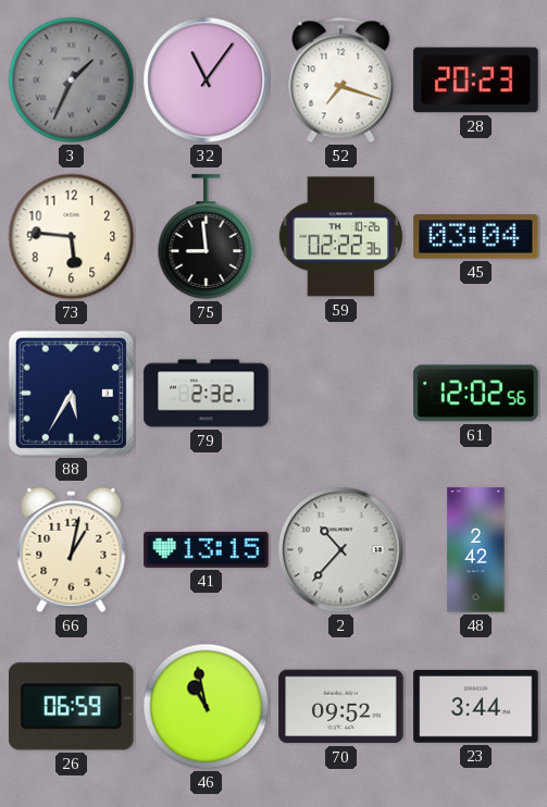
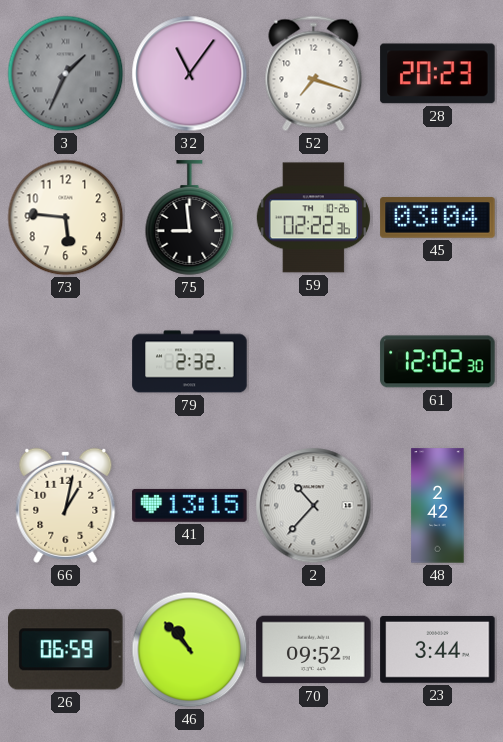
88: 5:35 -> none (71, 393)
61: 12:02:56 -> 12:02:30 (438, 362)
46: 10:58 -> 10:53 (190, 650)
